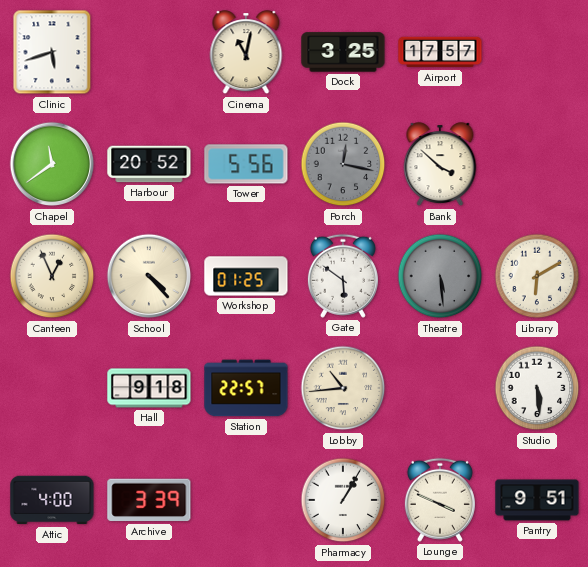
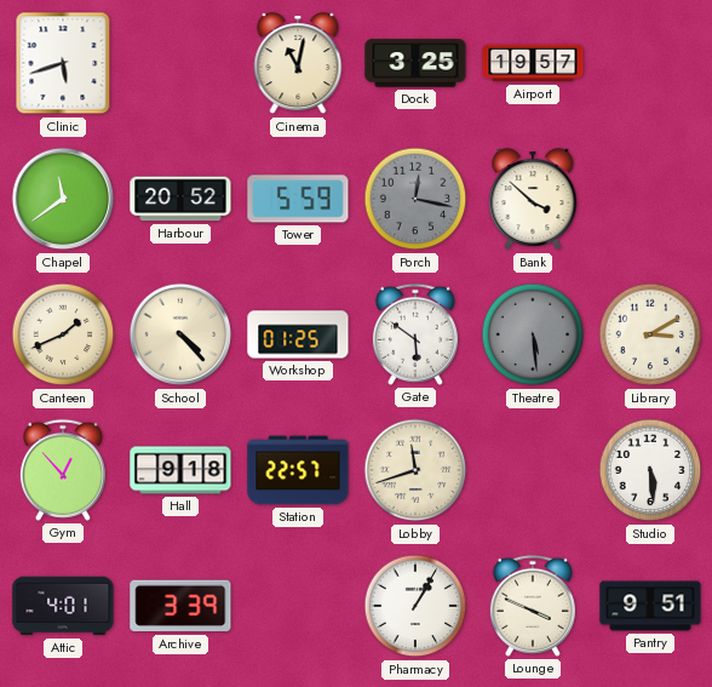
Airport: 17:57 -> 19:57 (533, 63)
Tower: 5:56 -> 5:59 (298, 199)
Canteen: 12:56 -> 1:41 (63, 334)
Library: 6:10 -> 3:10 (650, 334)
Gym: none -> 12:53 (63, 470)
Lobby: 10:44 -> 11:42 (415, 470)
Attic: 4:00 -> 4:01 (63, 606)
